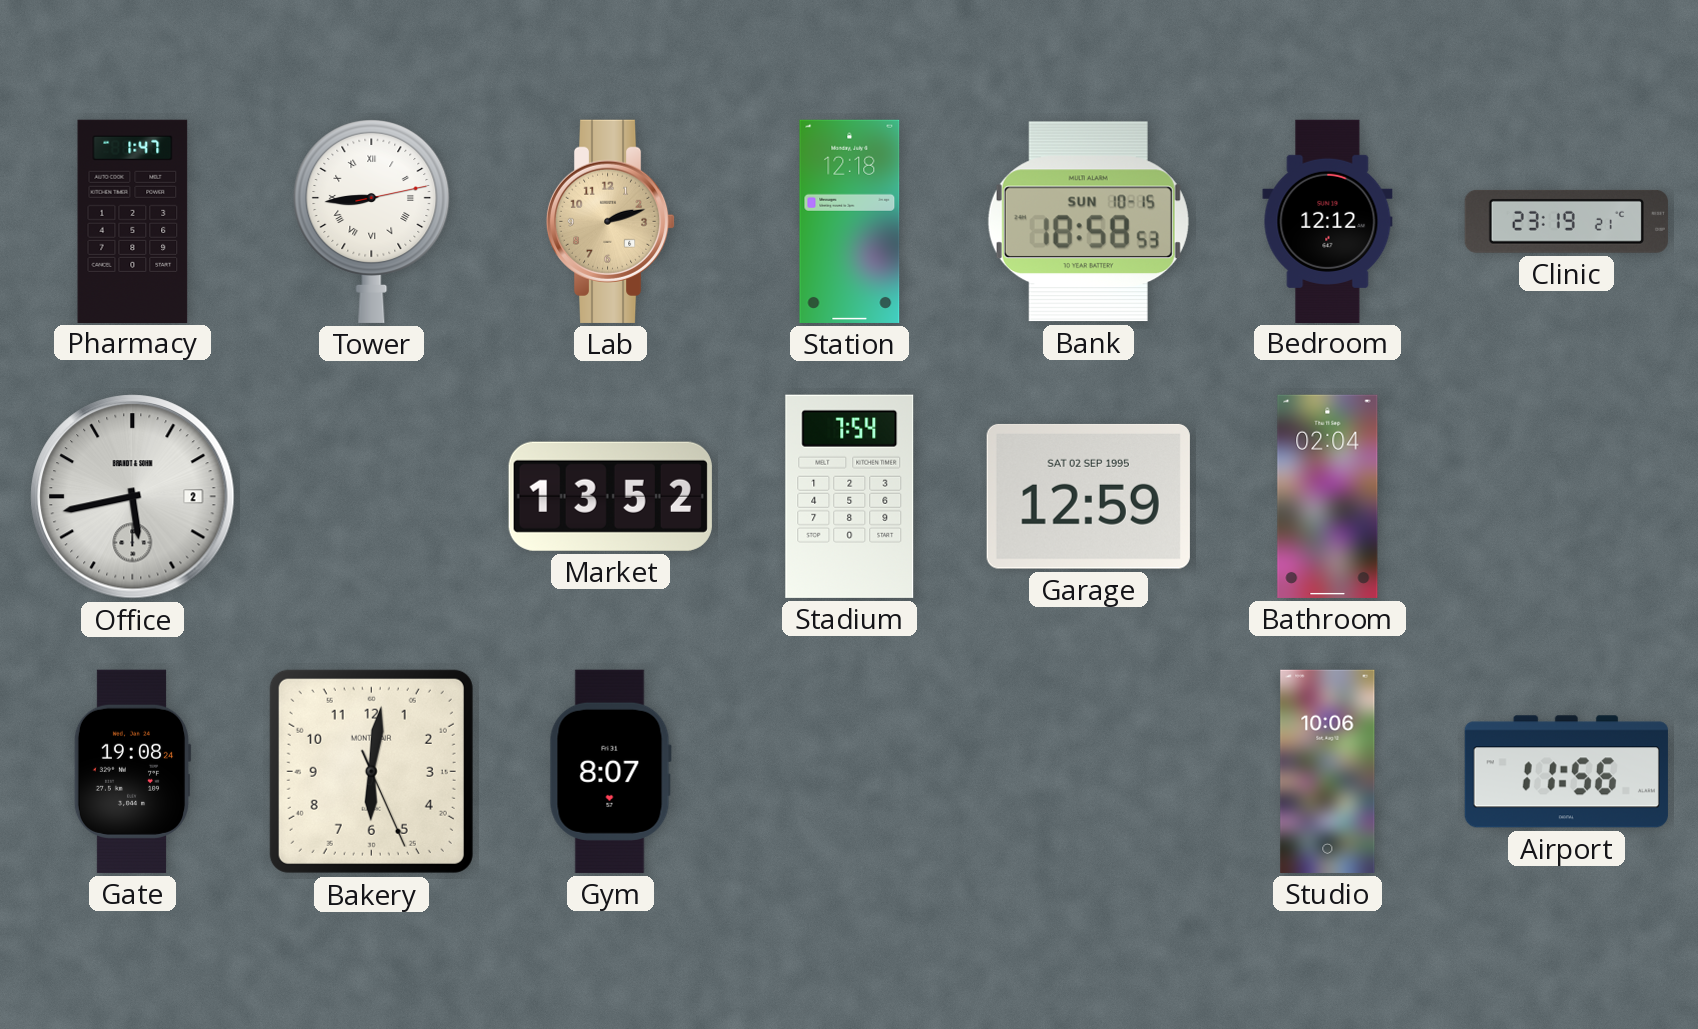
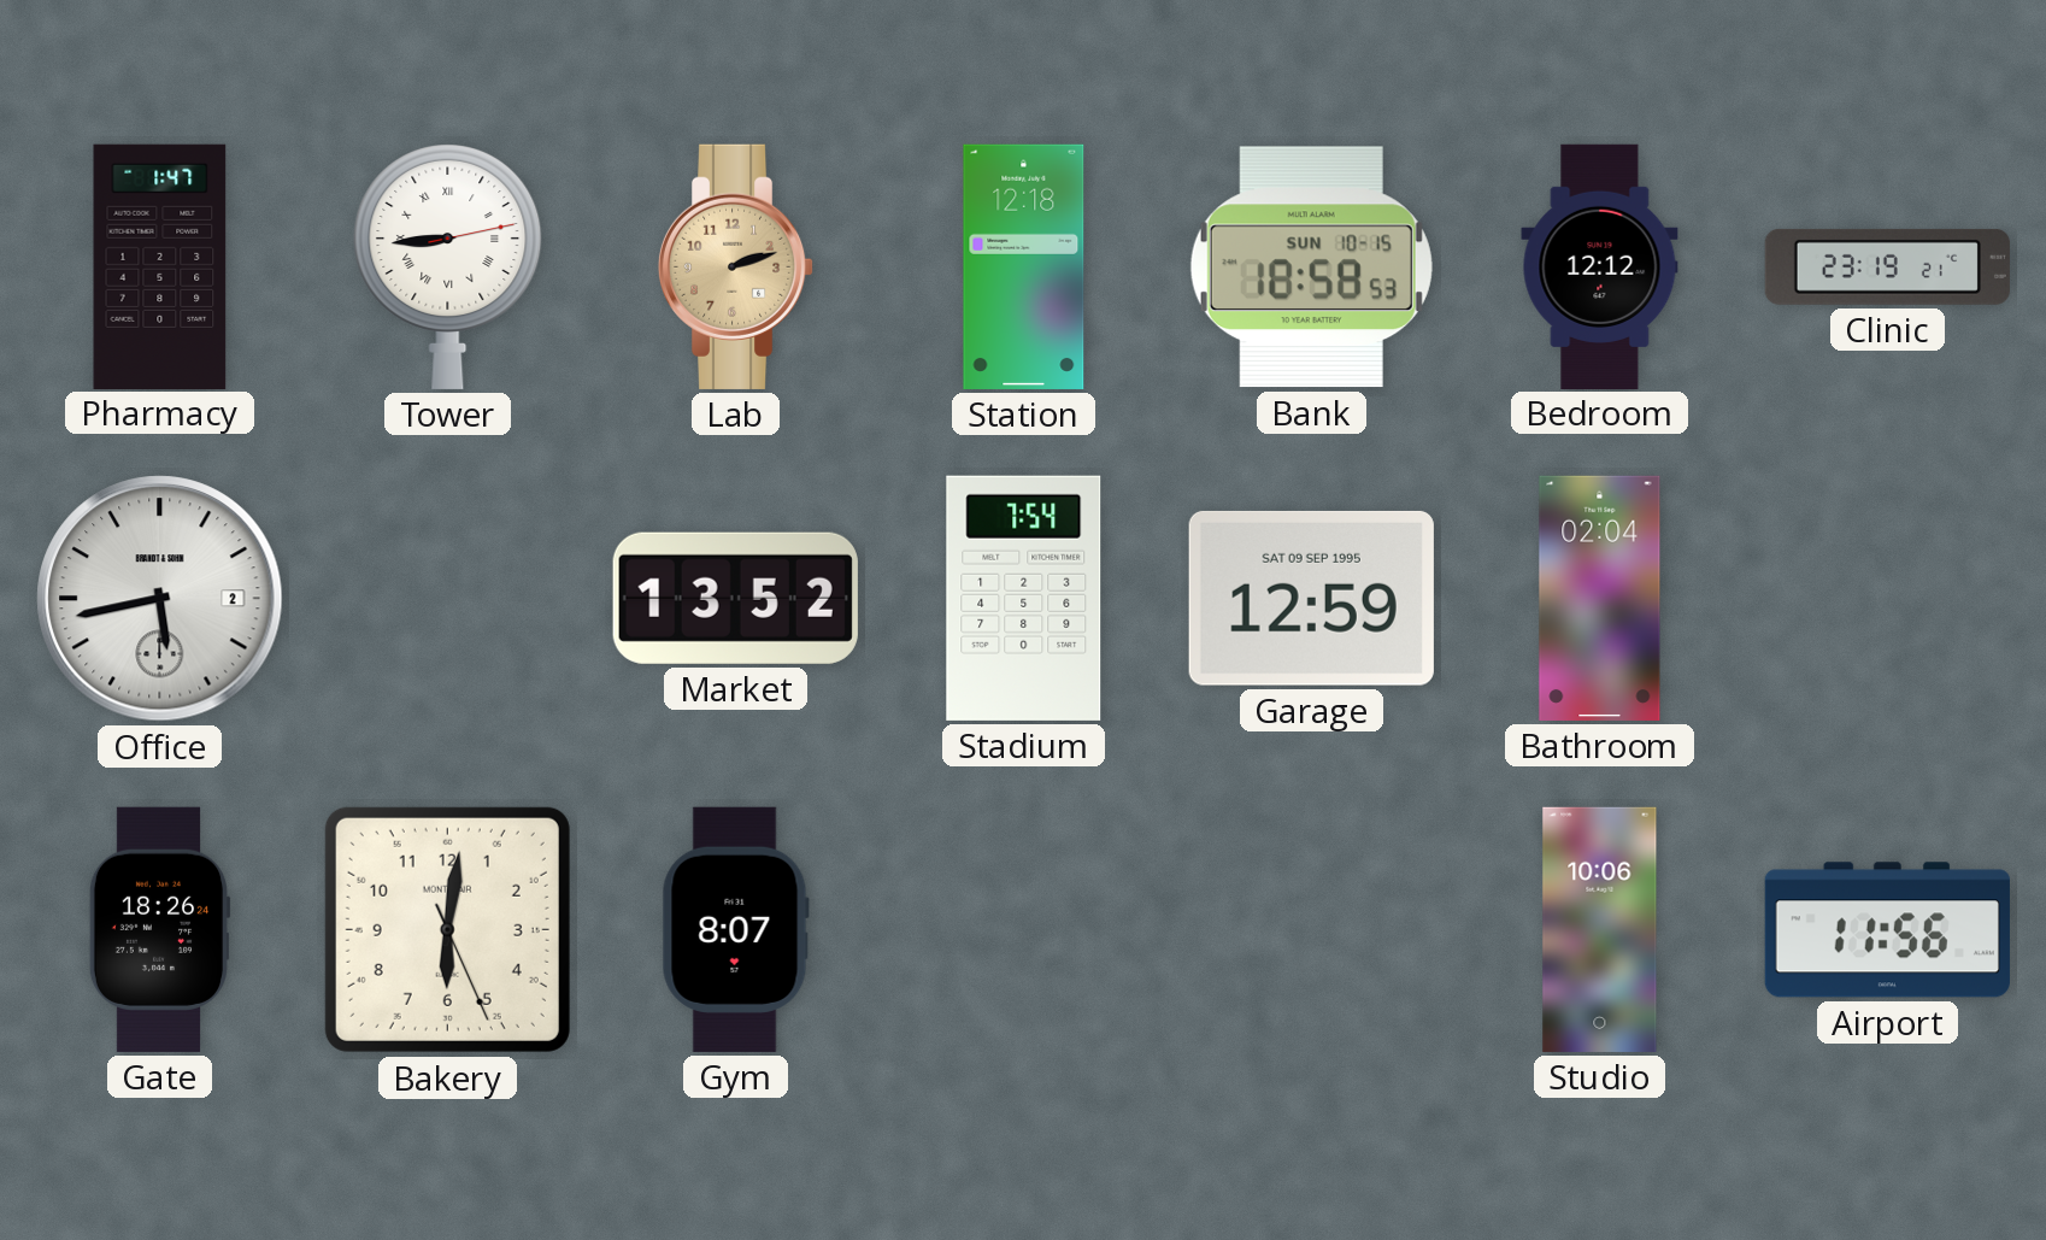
Garage date: SAT 02 SEP 1995 -> SAT 09 SEP 1995 (1311, 598)
Gate: 19:08 -> 18:26 (159, 929)
